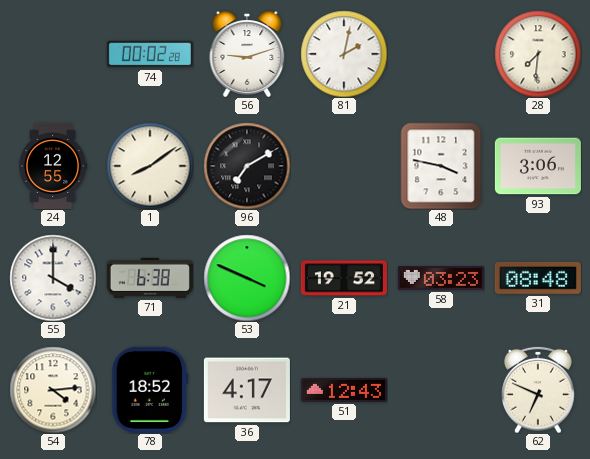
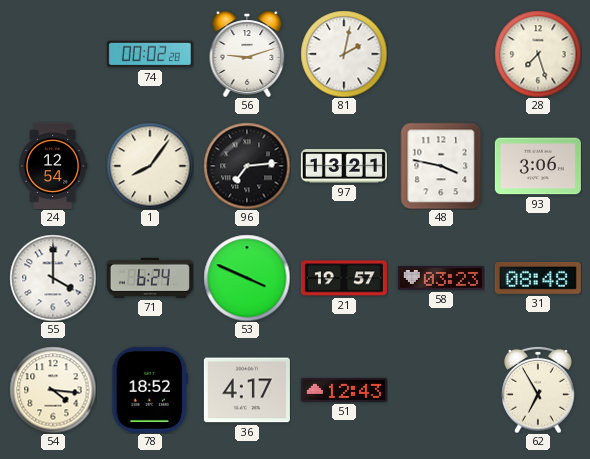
28: 7:31 -> 7:27 (538, 54)
24: 12:55 -> 12:54 (53, 166)
1: 8:09 -> 8:06 (150, 166)
96: 7:10 -> 7:14 (247, 166)
97: none -> 13:21 (344, 167)
71: 6:38 -> 6:24 (150, 278)
21: 19:52 -> 19:57 (344, 278)
54: 4:14 -> 4:16 (53, 390)
62: 6:49 -> 6:55 (538, 390)
